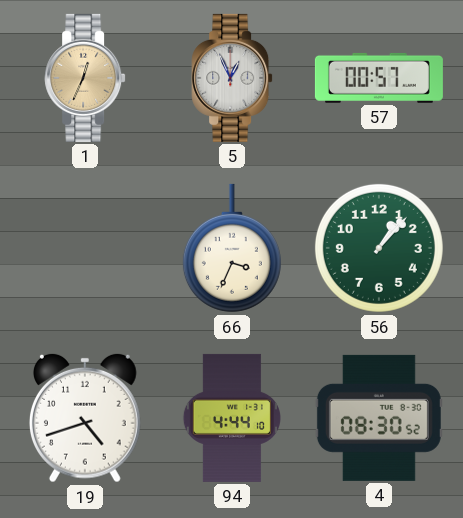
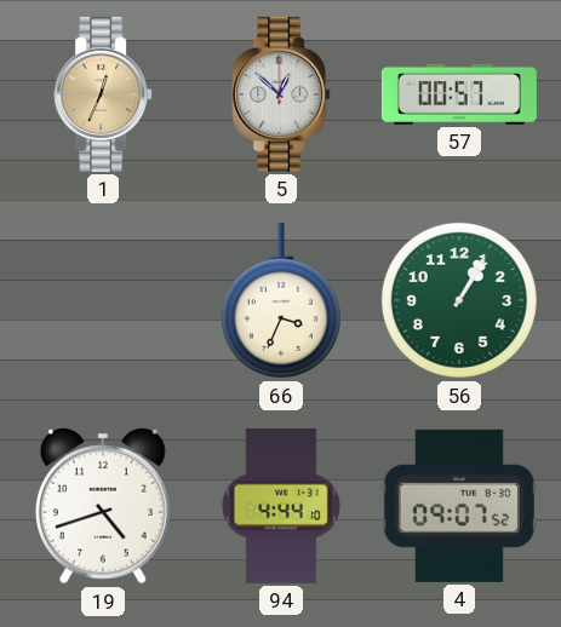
5: 12:56 -> 12:52 (281, 94)
56: 1:07 -> 1:05 (459, 300)
4: 08:30 -> 09:07 (459, 506)
